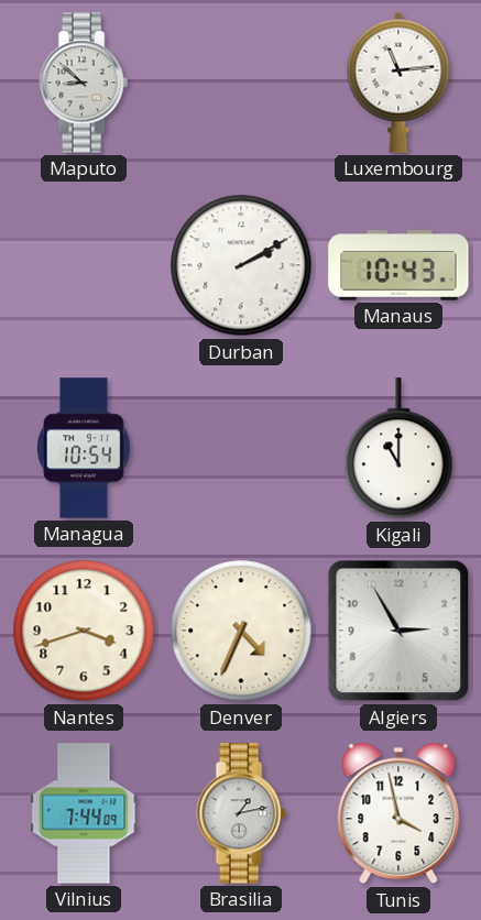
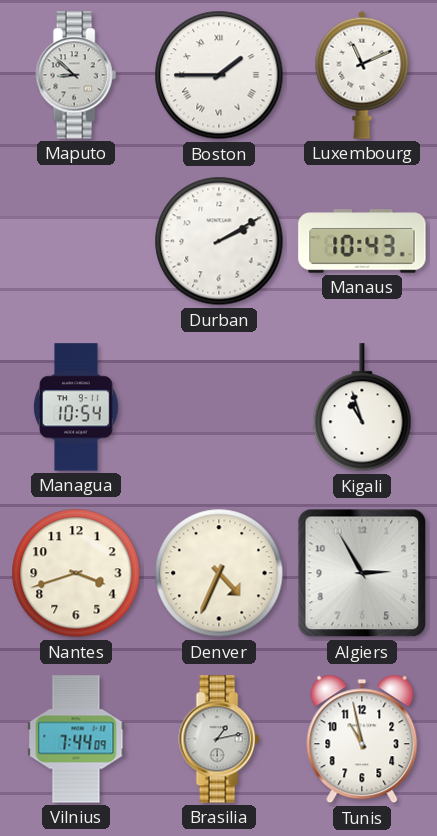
Boston: none -> 1:45 (219, 75)
Luxembourg: 11:14 -> 11:11 (362, 75)
Kigali: 11:00 -> 10:57 (362, 408)
Tunis: 3:58 -> 10:58 (362, 739)
